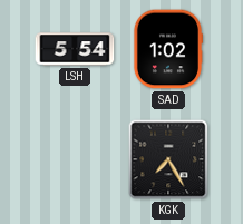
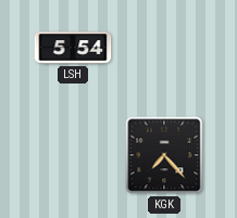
SAD: 1:02 -> none (167, 49)
KGK: 7:25 -> 7:23 (164, 155)
